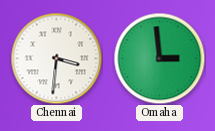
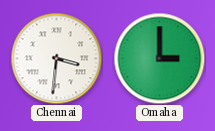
Omaha: 2:59 -> 3:00 (159, 58)
